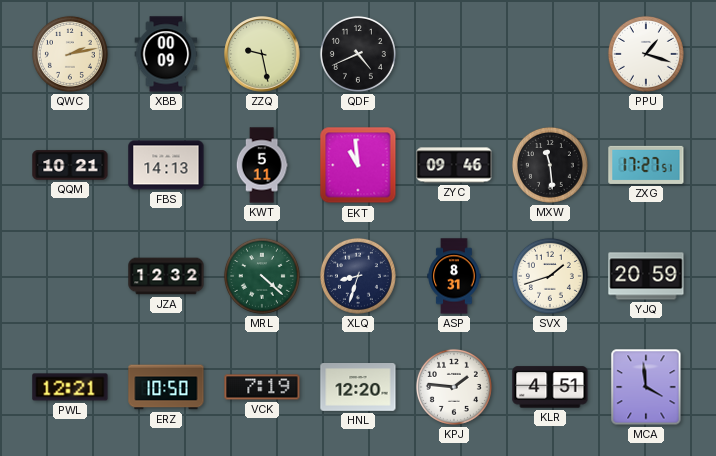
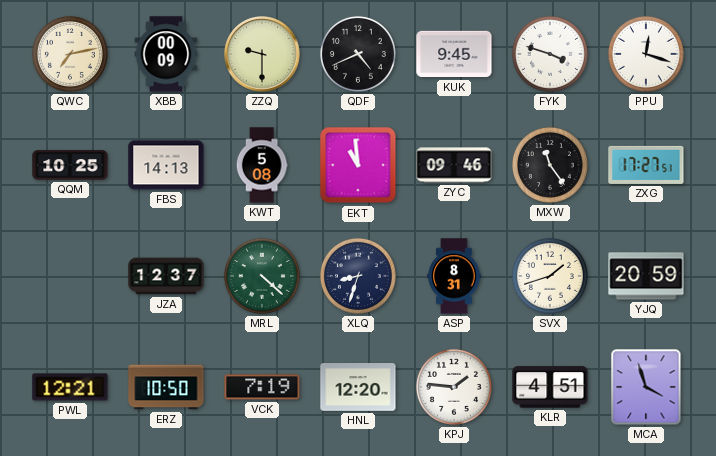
QWC: 2:13 -> 7:13 (70, 54)
ZZQ: 9:28 -> 9:30 (262, 54)
KUK: none -> 9:45 (454, 54)
FYK: none -> 3:48 (550, 54)
PPU: 1:18 -> 12:18 (646, 54)
QQM: 10:21 -> 10:25 (70, 165)
KWT: 5:11 -> 5:08 (262, 165)
MXW: 11:29 -> 11:24 (550, 165)
JZA: 12:32 -> 12:37 (166, 276)
MCA: 3:59 -> 3:57 (646, 387)
